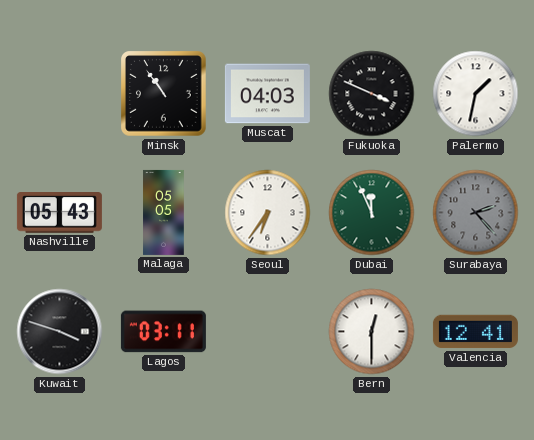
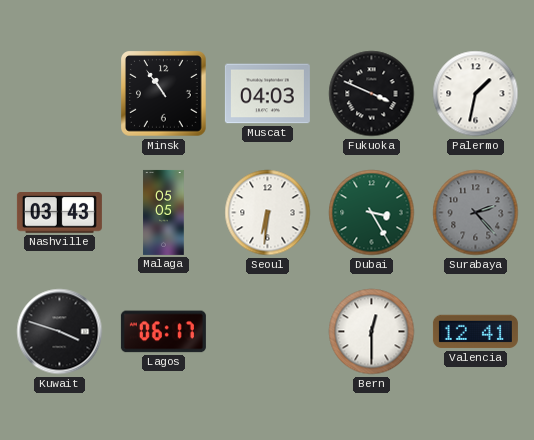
Nashville: 05:43 -> 03:43 (59, 213)
Seoul: 6:36 -> 6:31 (268, 213)
Dubai: 11:56 -> 3:25 (372, 213)
Lagos: 03:11 -> 06:17 (163, 332)
